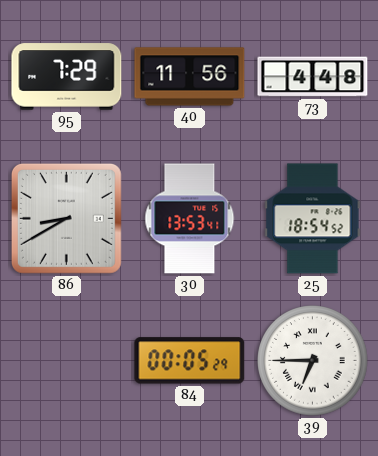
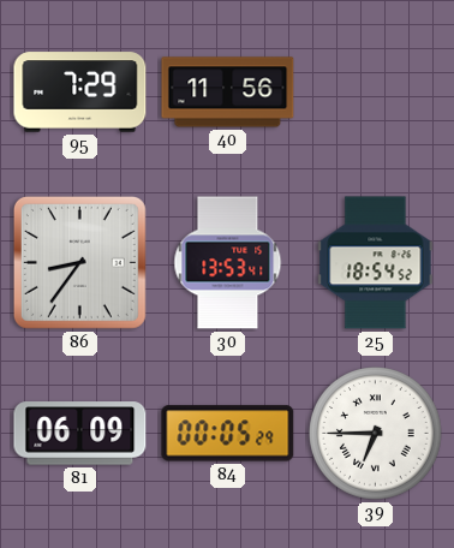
73: 4:48 -> none (313, 77)
86: 8:40 -> 8:36 (79, 262)
81: none -> 06:09 (80, 434)
